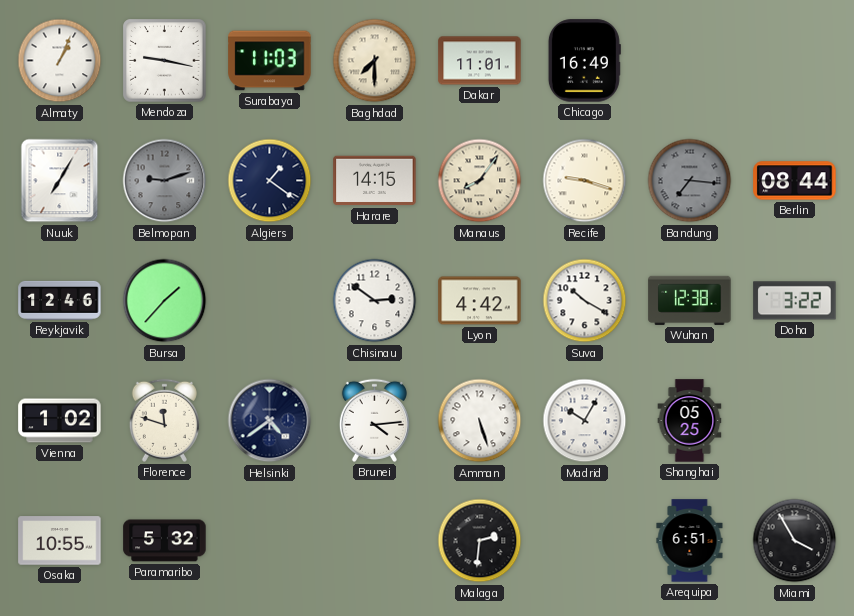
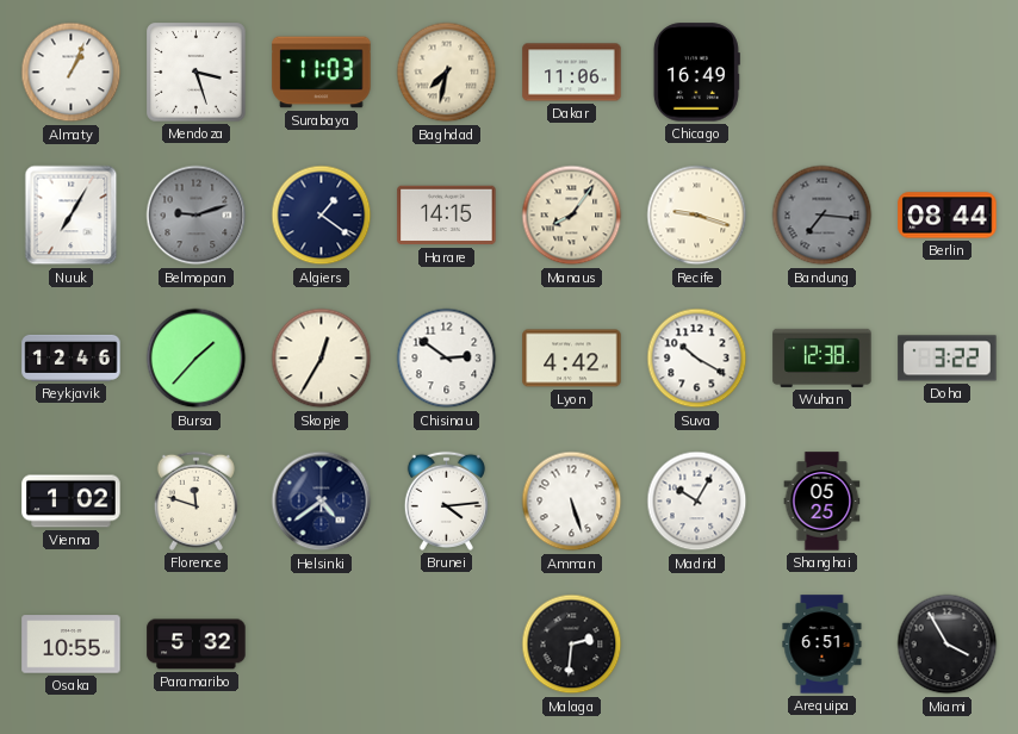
Mendoza: 9:17 -> 3:27 (197, 73)
Baghdad: 7:30 -> 7:32 (447, 73)
Dakar: 11:01 -> 11:06 (572, 73)
Skopje: none -> 12:35 (322, 359)
